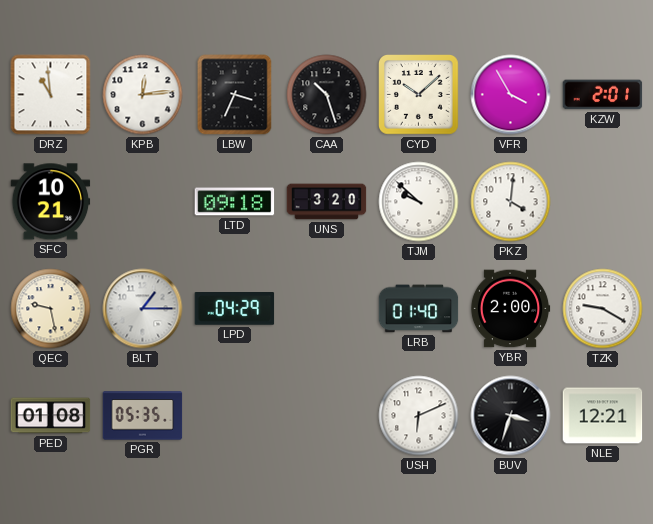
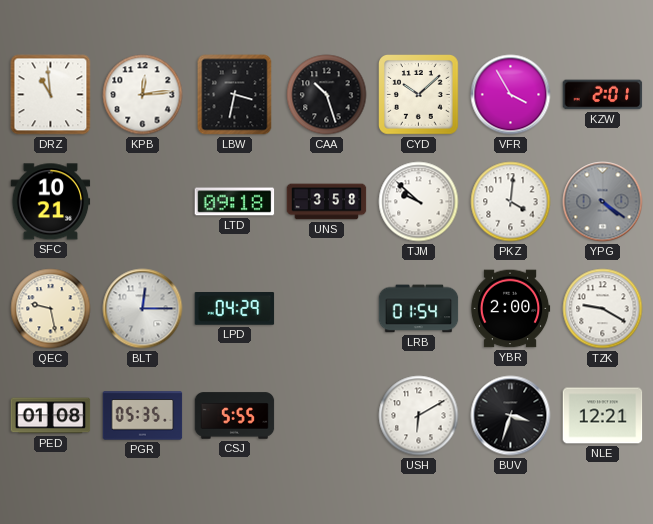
LBW: 3:34 -> 3:32 (235, 95)
UNS: 3:20 -> 3:58 (327, 202)
YPG: none -> 4:21 (603, 202)
BLT: 1:15 -> 12:15 (143, 309)
LRB: 01:40 -> 01:54 (419, 309)
CSJ: none -> 5:55 (235, 416)
USH: 6:11 -> 6:10 (419, 416)
